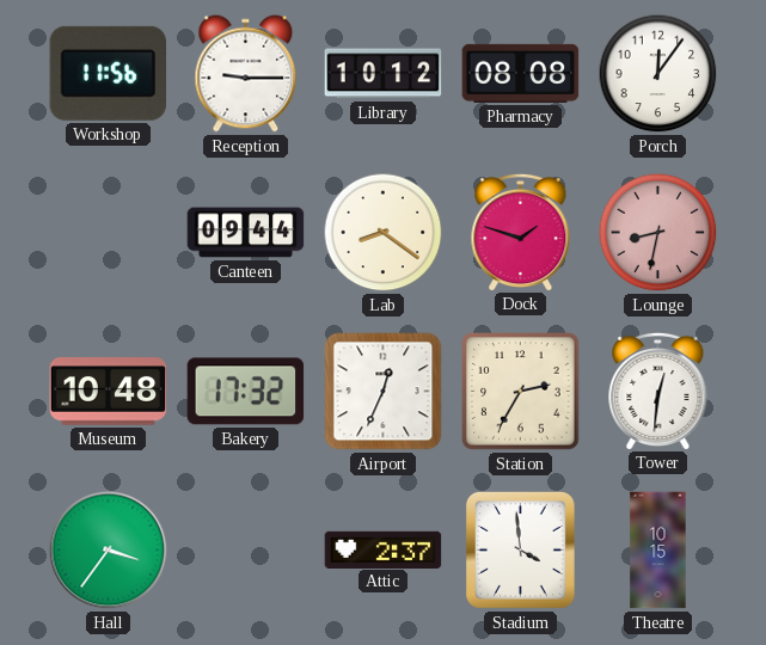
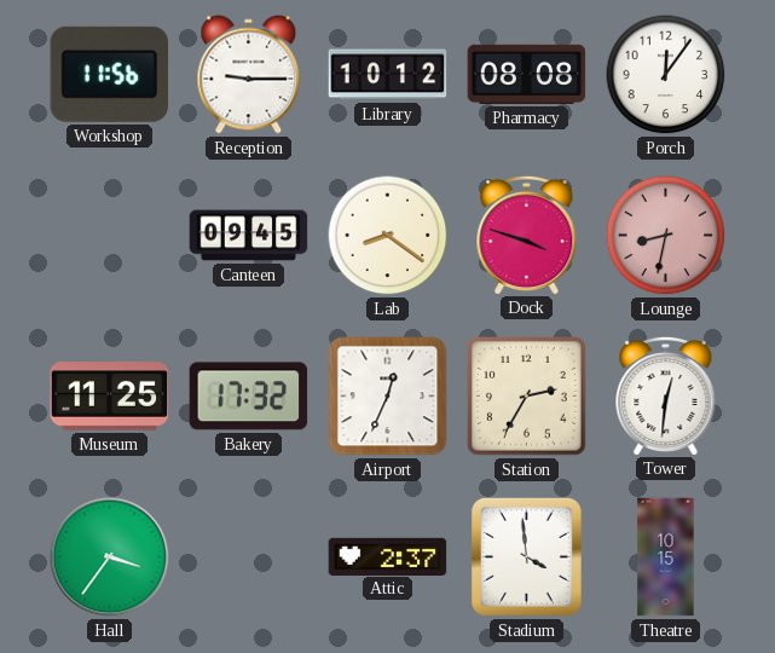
Canteen: 09:44 -> 09:45 (249, 236)
Dock: 1:48 -> 3:48 (527, 235)
Museum: 10:48 -> 11:25 (110, 397)
